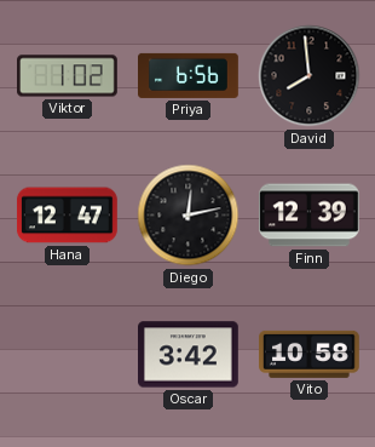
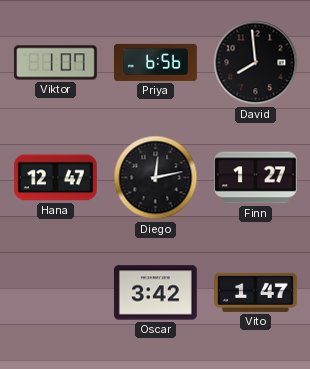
Viktor: 1:02 -> 1:07 (56, 63)
Finn: 12:39 -> 1:27 (256, 178)
Vito: 10:58 -> 1:47 (256, 292)
